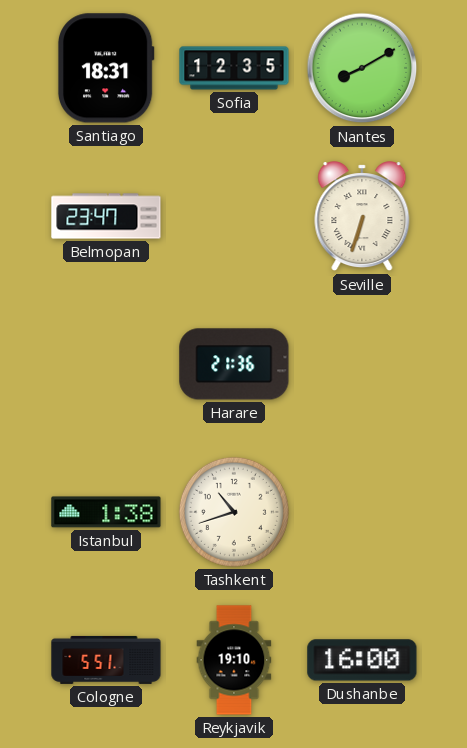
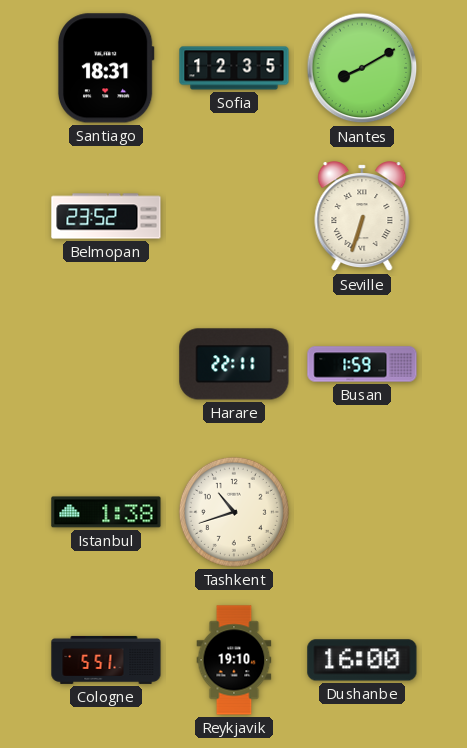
Belmopan: 23:47 -> 23:52 (106, 216)
Harare: 21:36 -> 22:11 (234, 364)
Busan: none -> 1:59 (362, 364)
